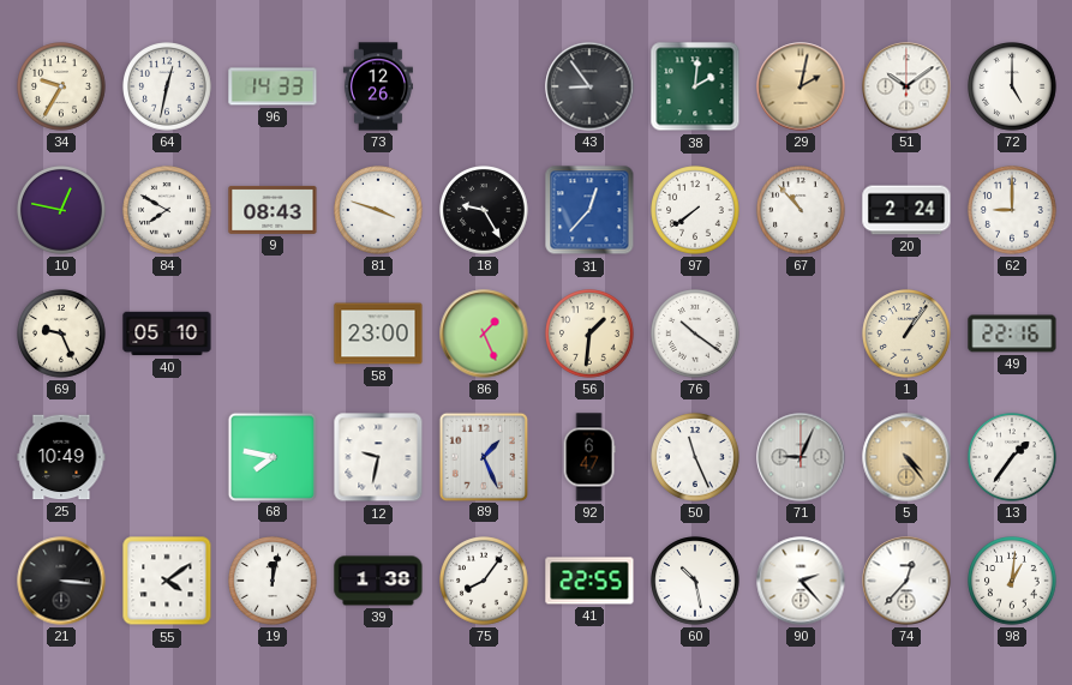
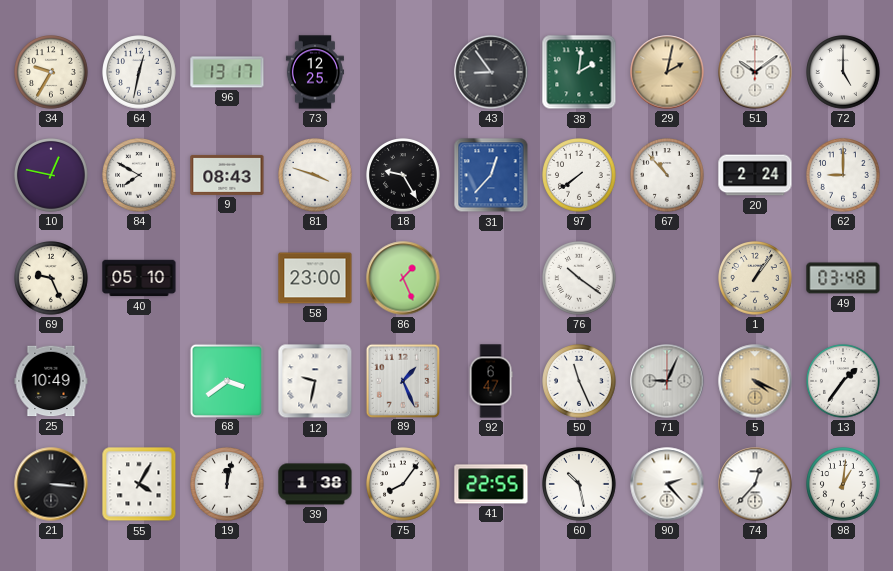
96: 14:33 -> 13:17 (227, 72)
73: 12:26 -> 12:25 (315, 72)
56: 1:31 -> none (589, 334)
49: 22:16 -> 03:48 (843, 278)
68: 7:47 -> 3:39 (226, 380)
5: 4:24 -> 4:19 (755, 381)
55: 4:09 -> 4:05 (139, 484)
